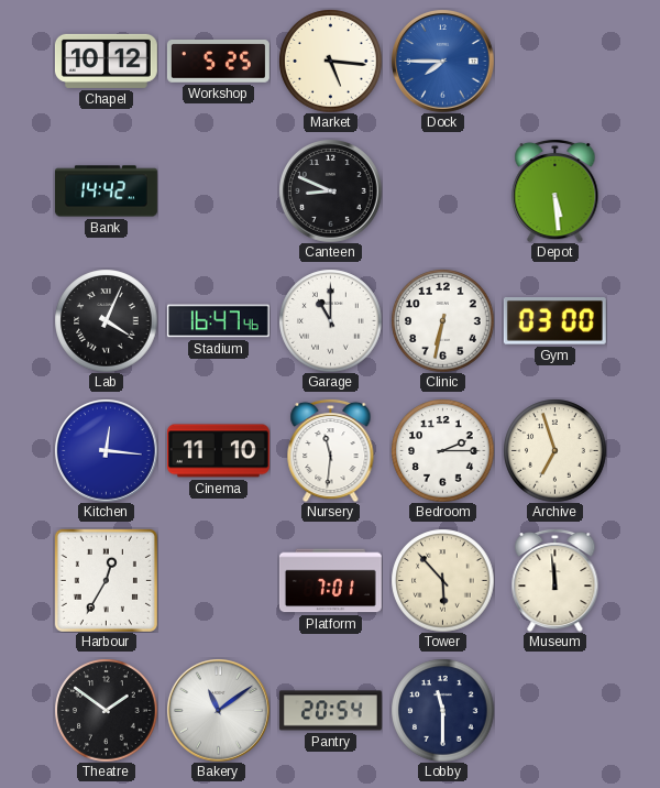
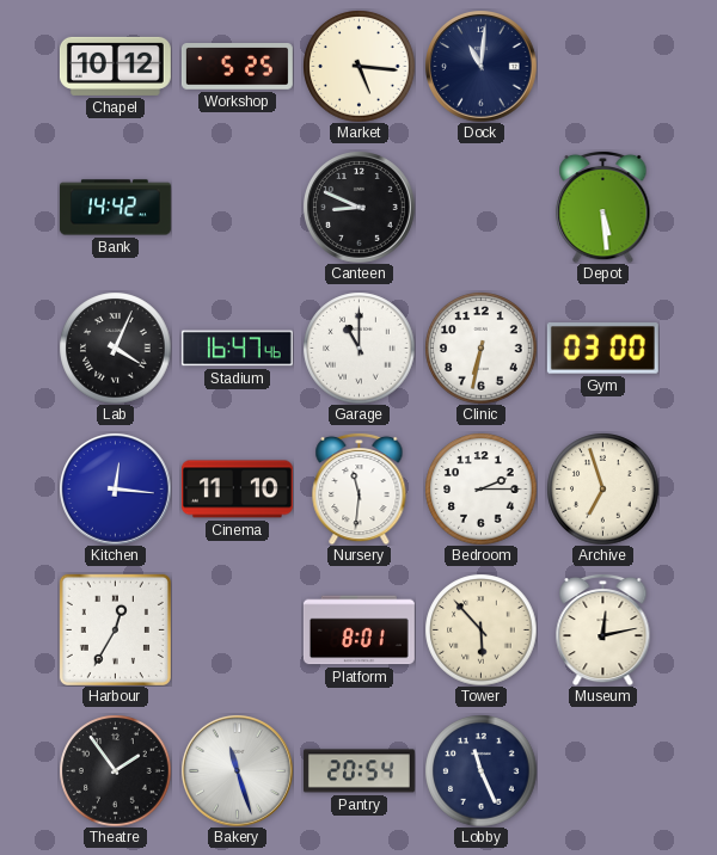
Dock: 7:45 -> 11:01 (482, 67)
Dock dial: blue -> navy (482, 67)
Platform: 7:01 -> 8:01 (358, 631)
Museum: 11:59 -> 12:13 (603, 629)
Theatre: 1:51 -> 1:54 (115, 770)
Bakery: 11:09 -> 11:27 (238, 771)
Lobby: 11:30 -> 11:26 (480, 770)
